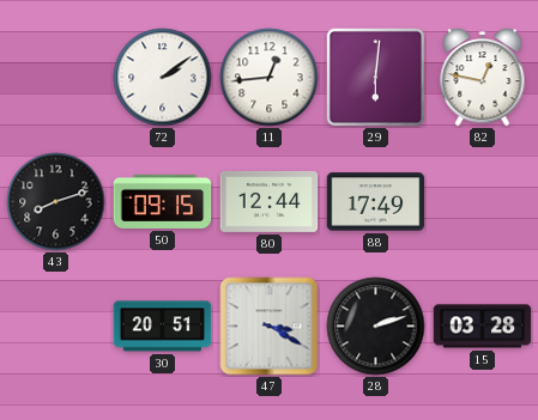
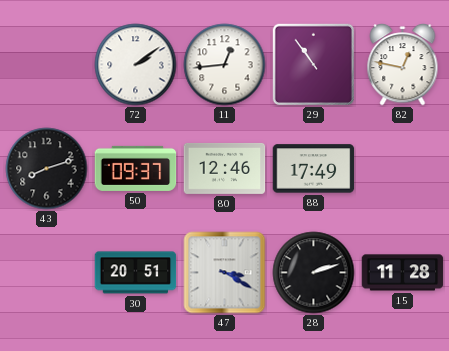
29: 6:01 -> 10:54 (313, 64)
50: 09:15 -> 09:37 (136, 168)
80: 12:44 -> 12:46 (225, 168)
15: 03:28 -> 11:28 (403, 273)
